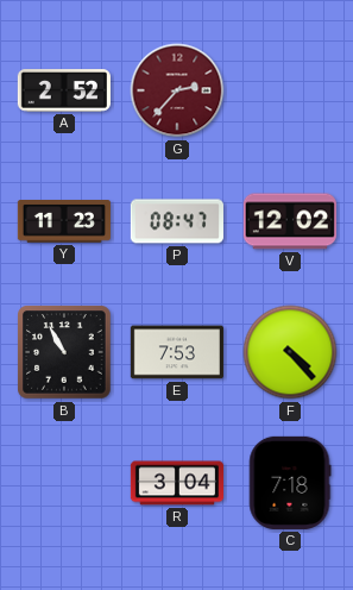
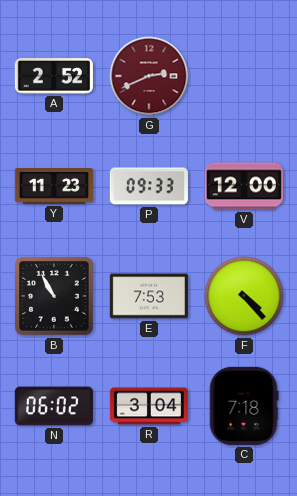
G: 2:37 -> 2:41 (149, 76)
P: 08:47 -> 09:33 (149, 186)
V: 12:02 -> 12:00 (244, 186)
N: none -> 06:02 (54, 406)
